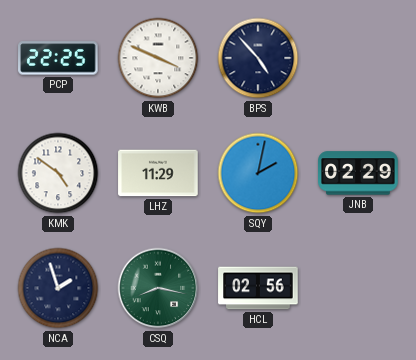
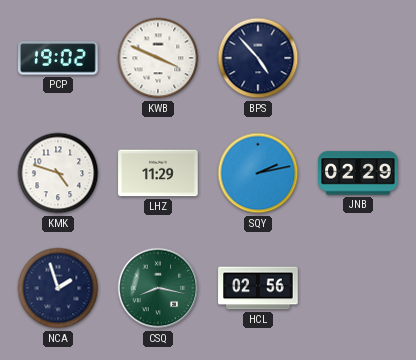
PCP: 22:25 -> 19:02 (58, 58)
KMK: 4:51 -> 4:48 (58, 173)
SQY: 2:02 -> 2:13 (258, 173)
